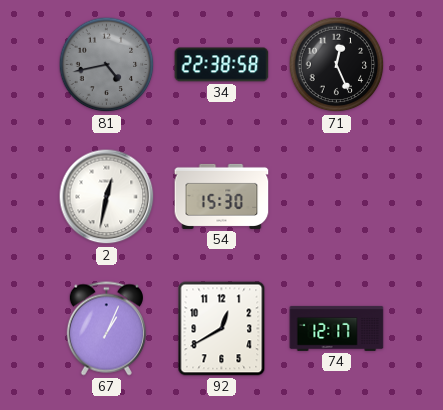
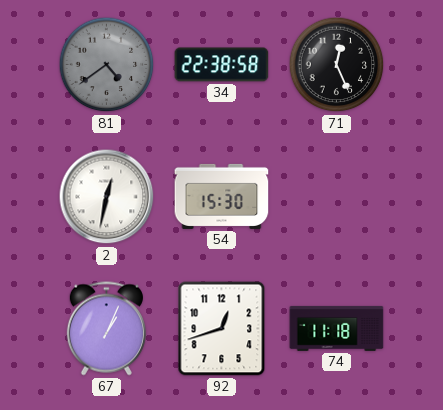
81: 4:43 -> 4:39 (107, 65)
92: 12:40 -> 12:42 (222, 329)
74: 12:17 -> 11:18 (337, 328)
